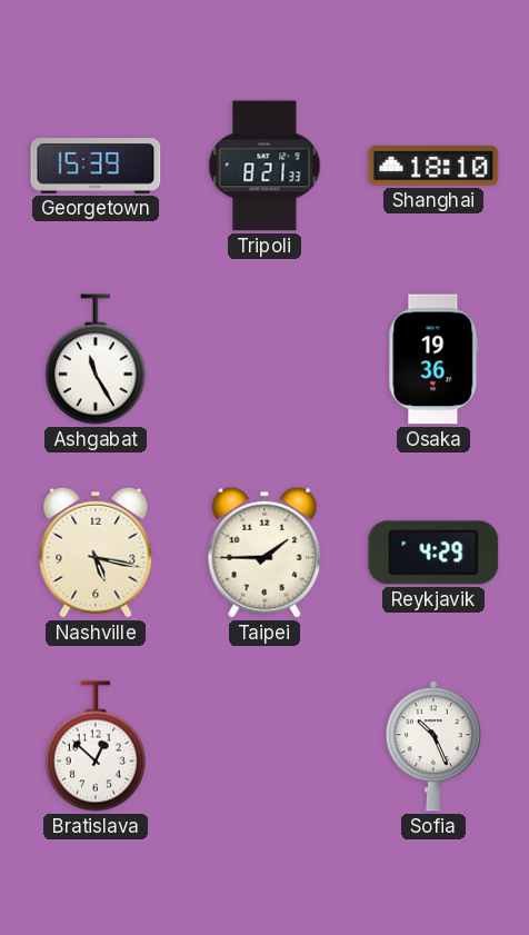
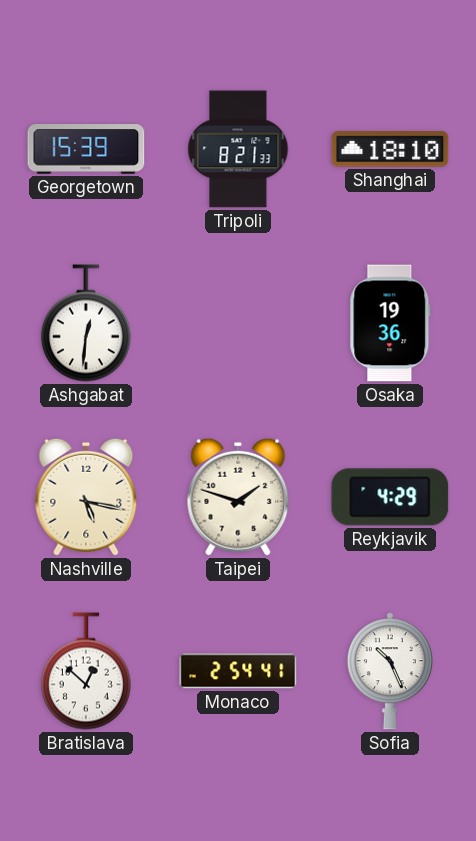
Ashgabat: 11:25 -> 12:31 (86, 323)
Taipei: 1:45 -> 1:48 (238, 497)
Monaco: none -> 2:54 (238, 671)
